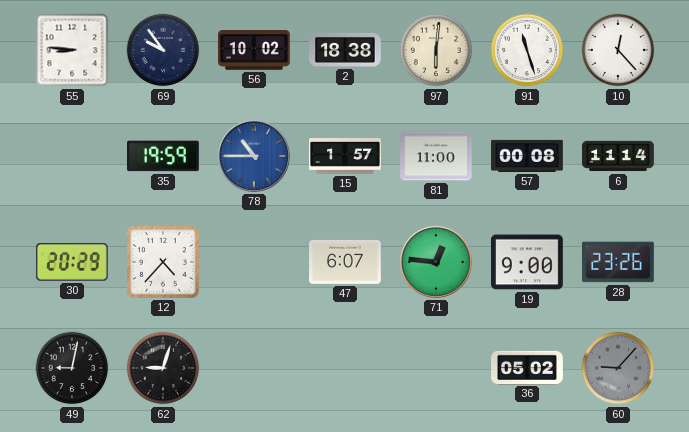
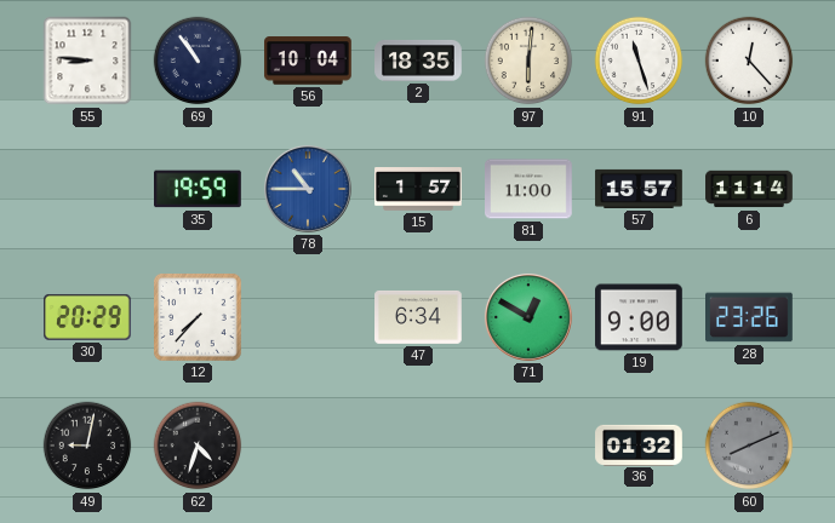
69: 9:54 -> 10:54 (198, 61)
56: 10:02 -> 10:04 (309, 61)
2: 18:38 -> 18:35 (418, 61)
57: 00:08 -> 15:57 (639, 189)
12: 4:37 -> 7:37 (199, 318)
47: 6:07 -> 6:34 (418, 317)
71: 12:46 -> 12:50 (528, 317)
62: 9:03 -> 4:33 (198, 446)
36: 05:02 -> 01:32 (639, 444)
60: 9:07 -> 8:11 (749, 446)
